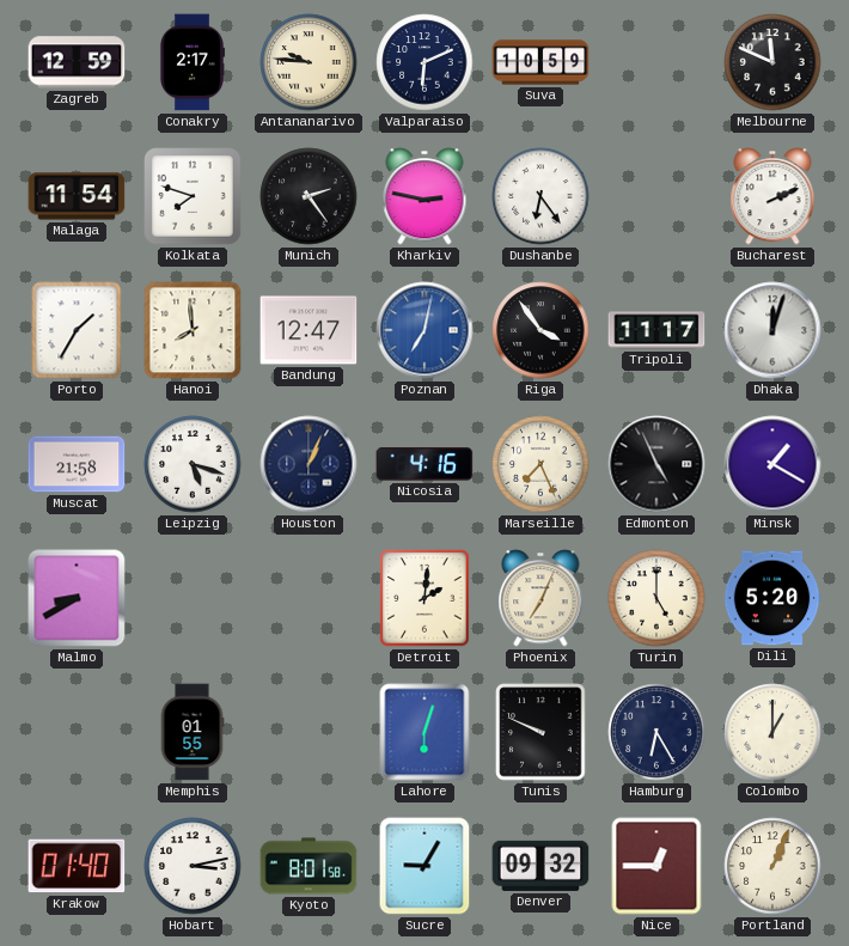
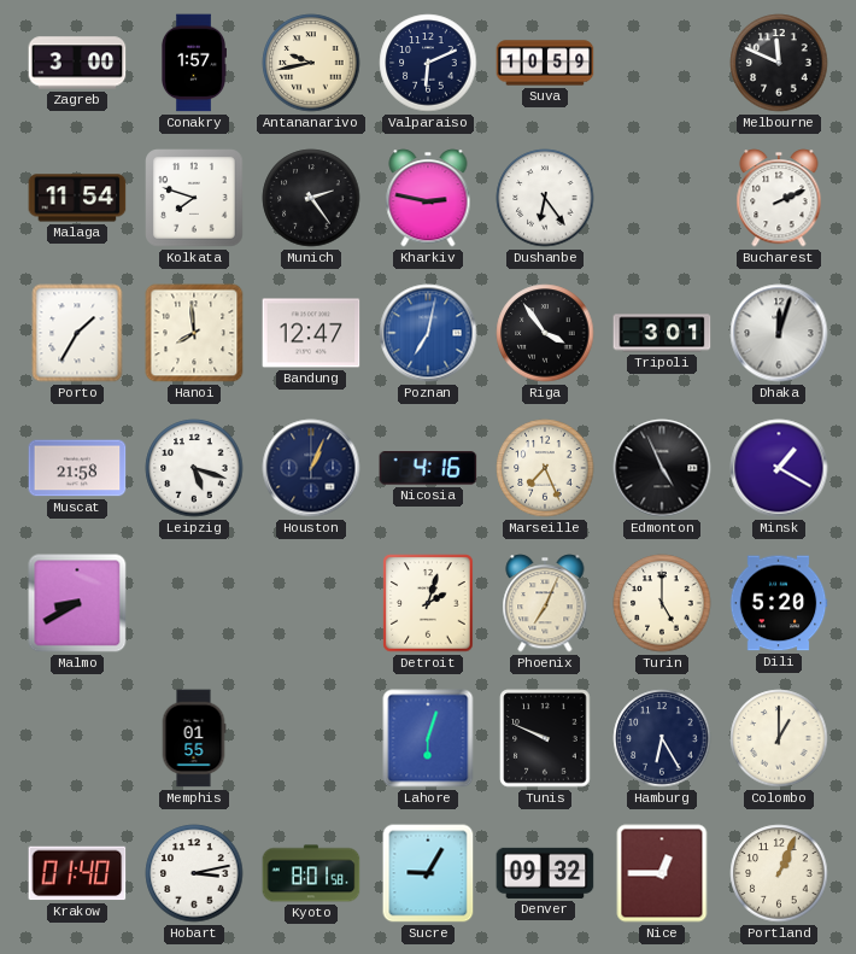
Zagreb: 12:59 -> 3:00 (77, 63)
Conakry: 2:17 -> 1:57 (193, 63)
Antananarivo: 9:46 -> 9:43 (311, 63)
Tripoli: 11:17 -> 3:01 (662, 333)
Detroit: 2:01 -> 2:03 (428, 603)
